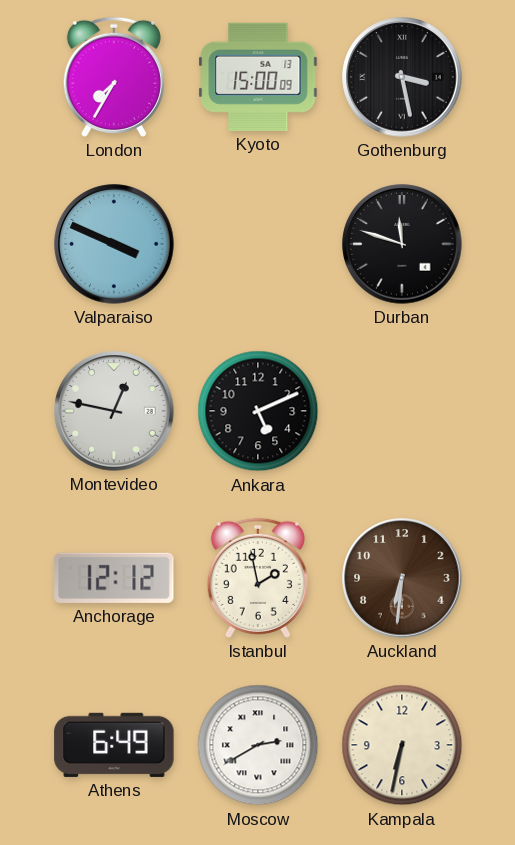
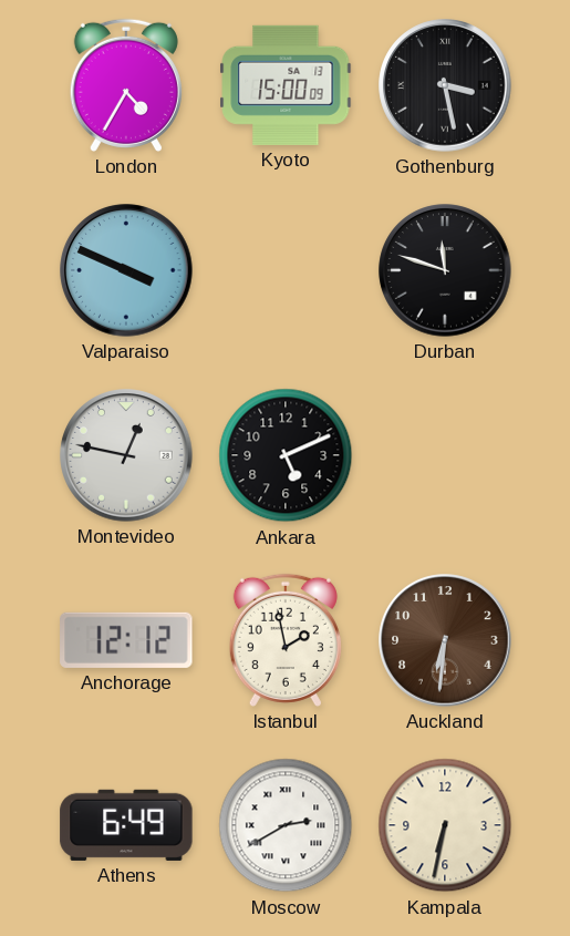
London: 7:35 -> 4:35 (126, 85)
